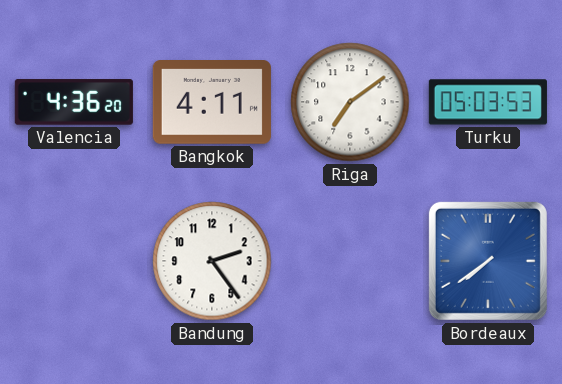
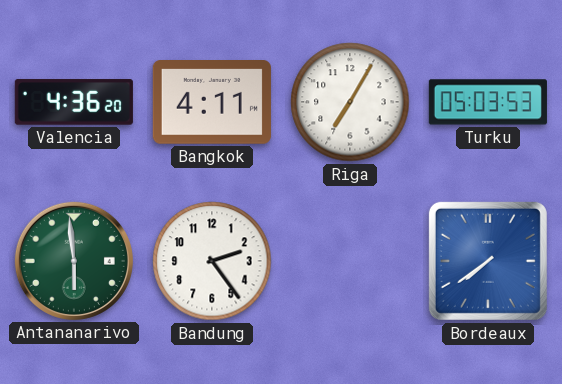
Riga: 7:09 -> 7:05 (350, 102)
Antananarivo: none -> 5:59 (74, 261)
